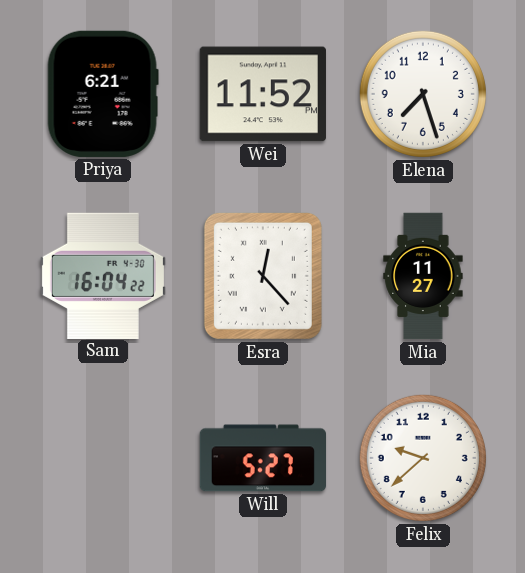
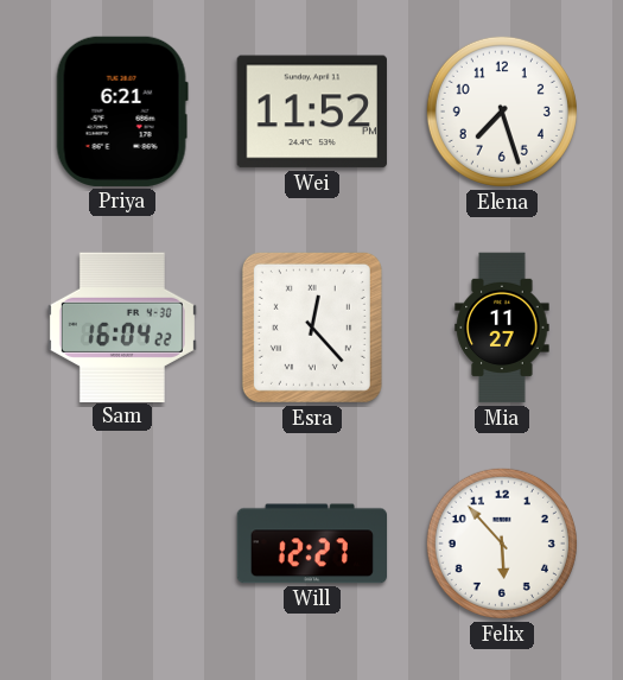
Will: 5:27 -> 12:27 (312, 544)
Felix: 9:38 -> 5:53 (502, 544)
